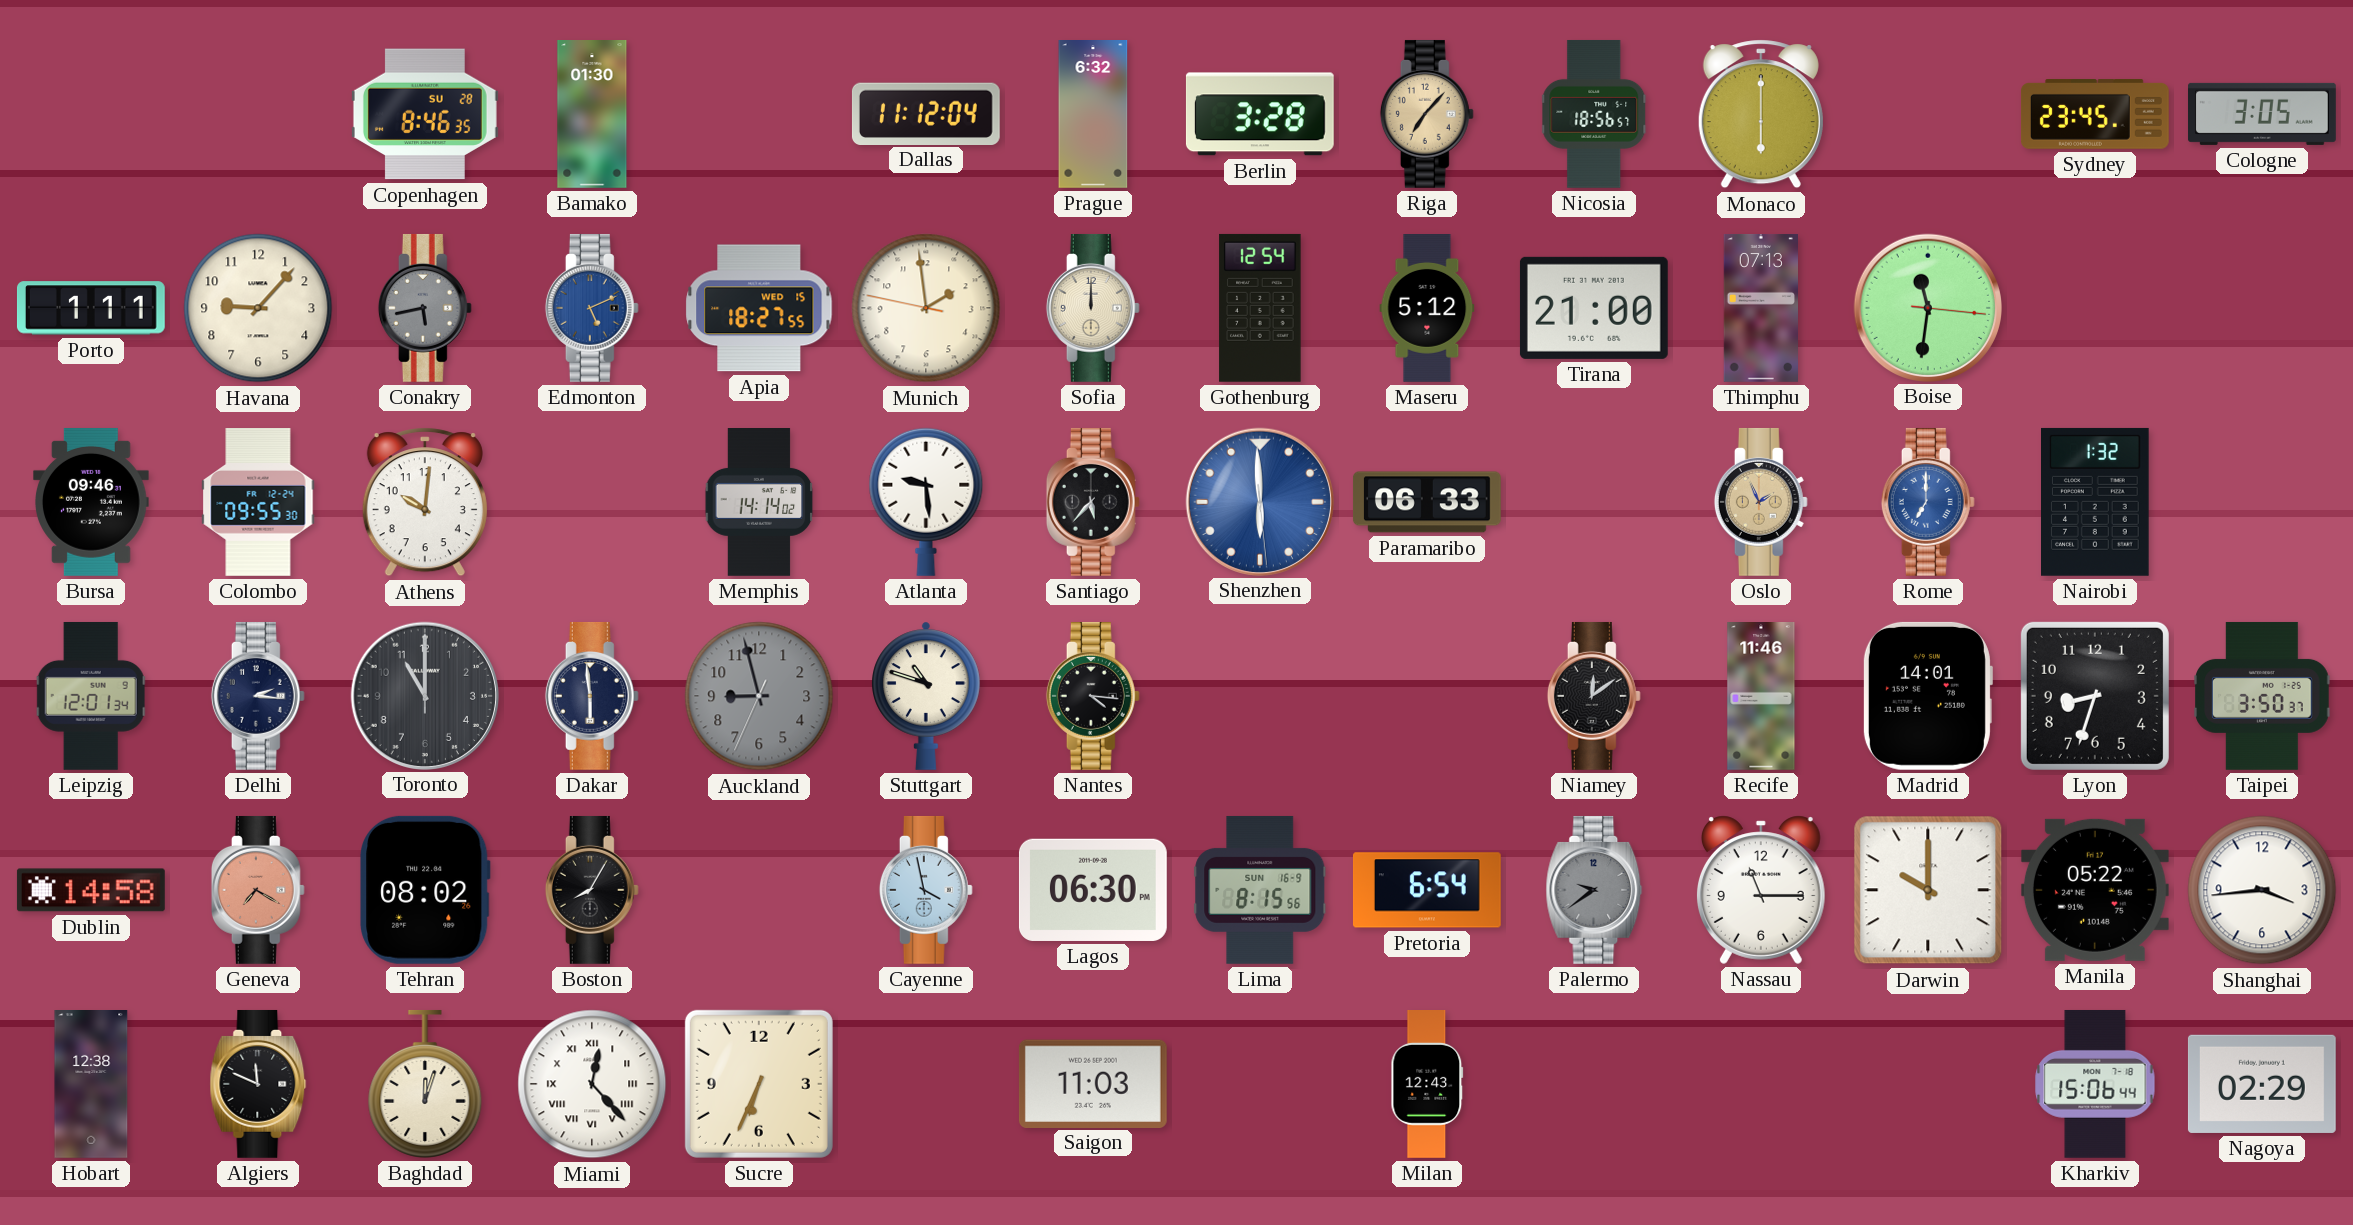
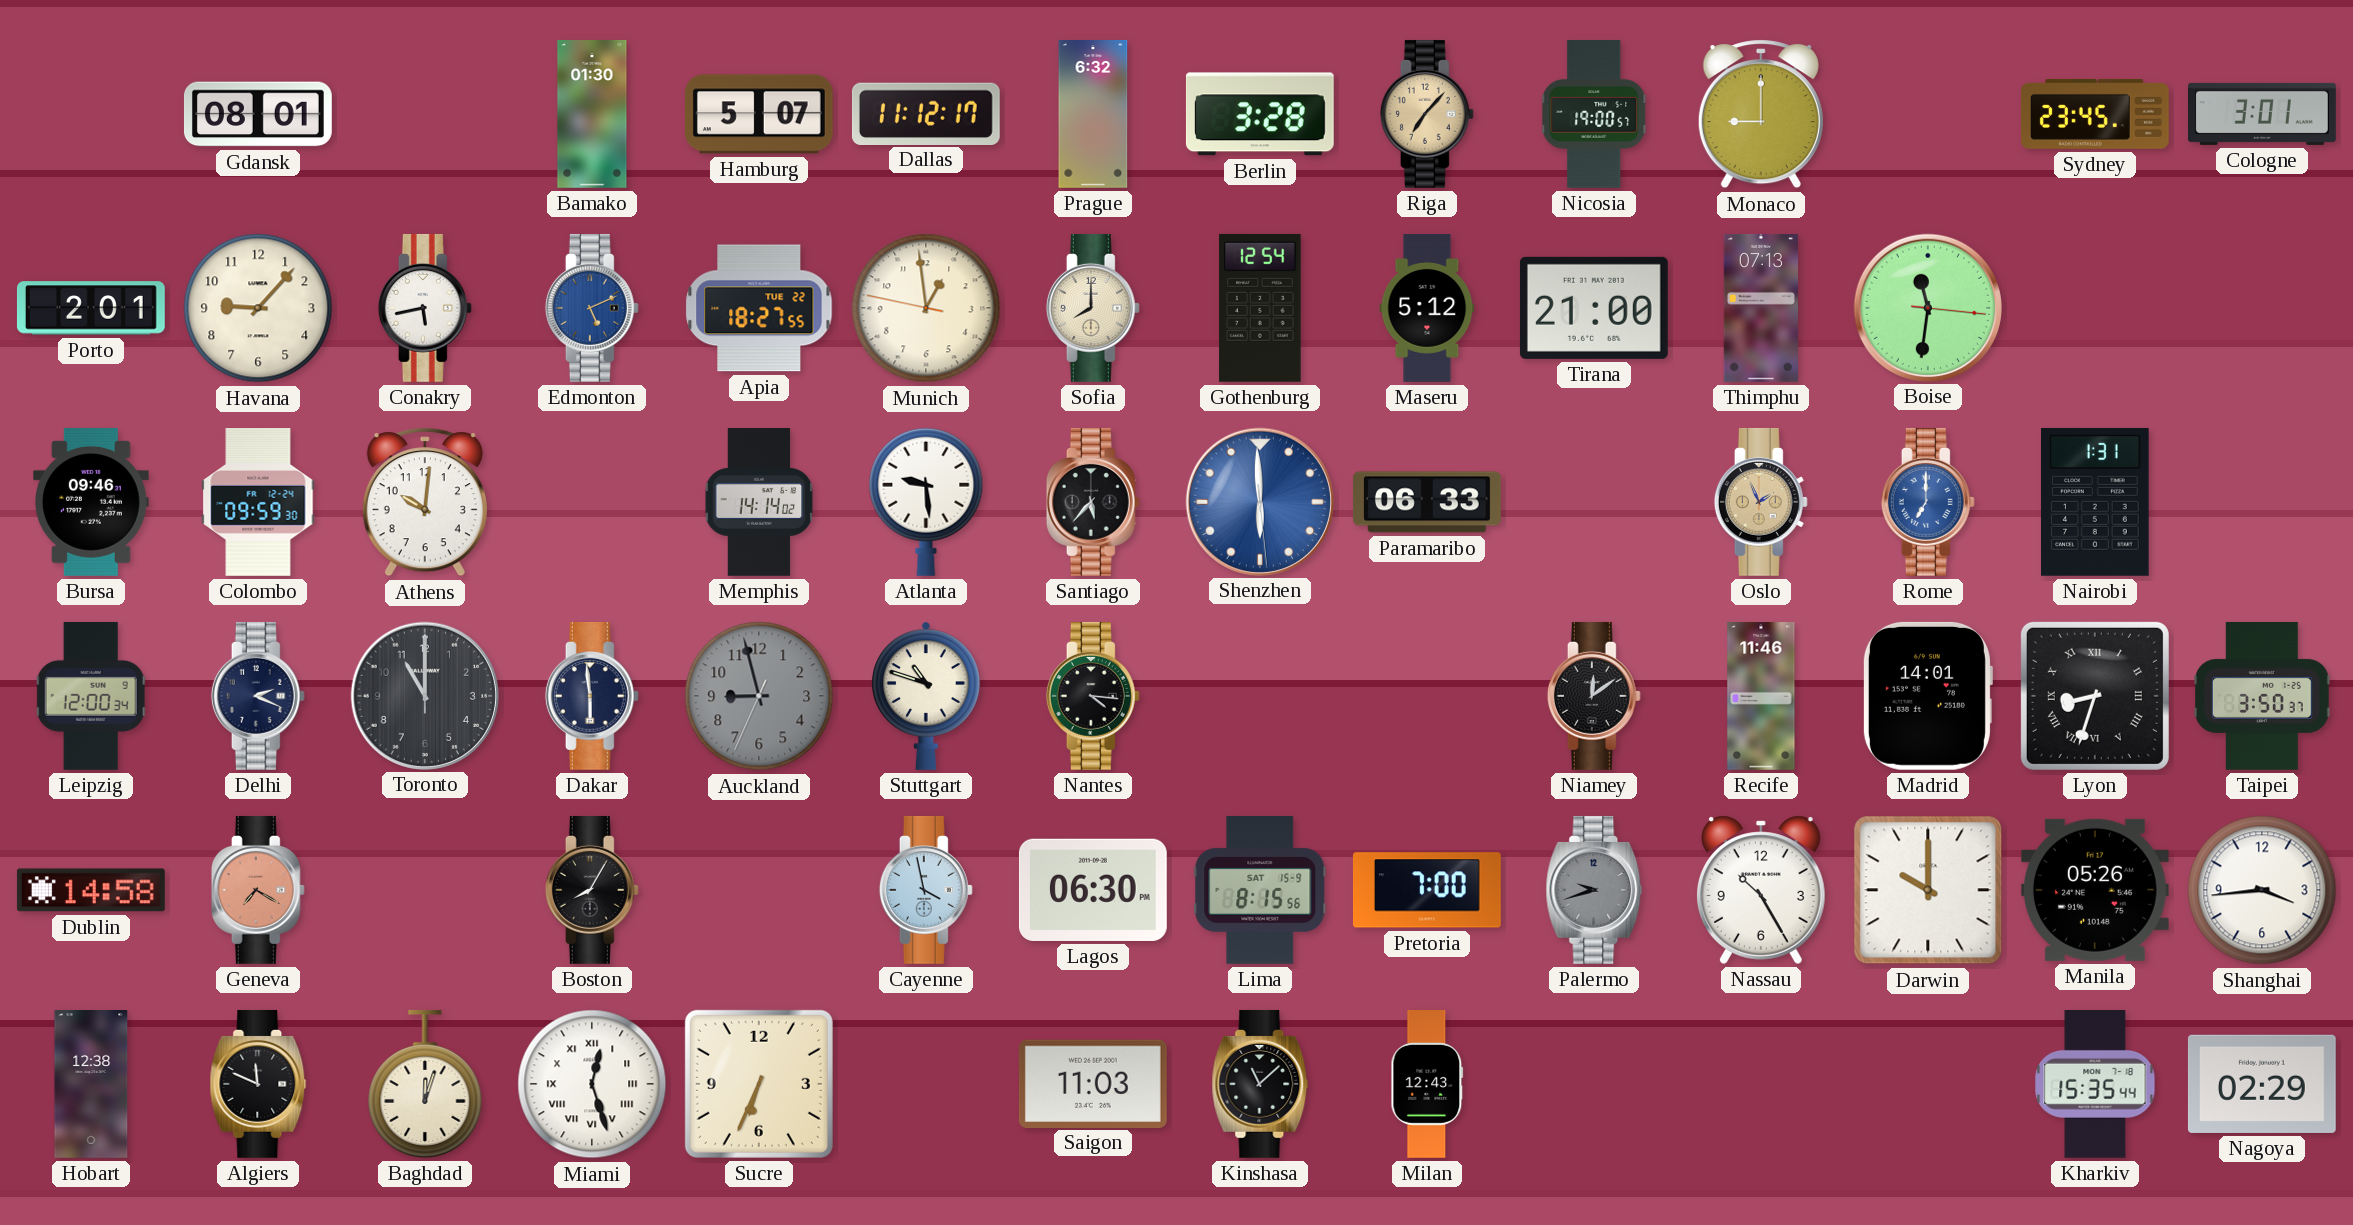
Gdansk: none -> 08:01 (258, 114)
Copenhagen: 8:46 -> none (425, 114)
Hamburg: none -> 5:07 (759, 114)
Dallas: 11:12:04 -> 11:12:17 (926, 113)
Nicosia: 18:56 -> 19:00 (1595, 114)
Monaco: 6:00 -> 9:00 (1761, 114)
Cologne: 3:05 -> 3:01 (2263, 114)
Porto: 1:11 -> 2:01 (91, 308)
Conakry dial: grey -> white (425, 308)
Apia date: WED 15 -> TUE 22 (759, 308)
Munich: 1:58 -> 12:58 (926, 308)
Sofia: 12:00 -> 8:00 (1093, 308)
Colombo: 09:55 -> 09:59 (258, 503)
Nairobi: 1:32 -> 1:31 (2095, 502)
Leipzig: 12:01 -> 12:00 (91, 696)
Delhi: 2:16 -> 2:19 (258, 696)
Lyon numerals: Arabic -> Roman (2095, 696)
Tehran: 08:02 -> none (426, 890)
Lima date: SUN 16-9 -> SAT 15-9 (1260, 890)
Pretoria: 6:54 -> 7:00 (1427, 890)
Palermo: 9:39 -> 9:42 (1594, 890)
Nassau: 11:15 -> 10:25 (1761, 890)
Manila: 05:22 -> 05:26 (2095, 890)
Miami: 12:23 -> 12:27 (592, 1084)
Kinshasa: none -> 11:08 (1260, 1084)
Kharkiv: 15:06 -> 15:35 (2095, 1084)
